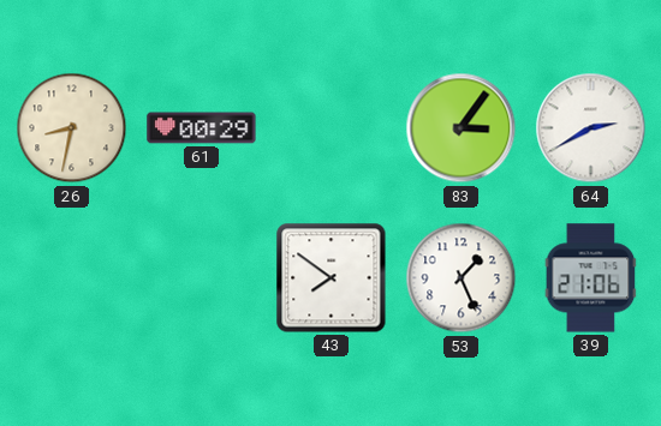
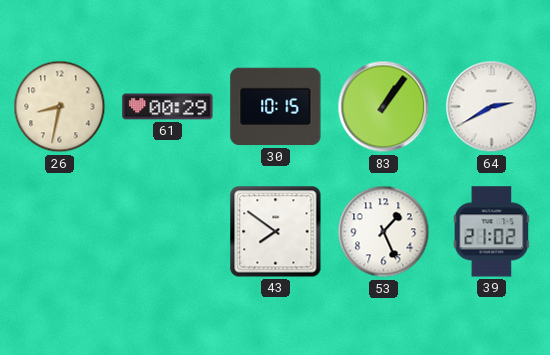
30: none -> 10:15 (276, 107)
83: 3:06 -> 1:06 (384, 107)
39: 21:06 -> 21:02 (492, 232)
